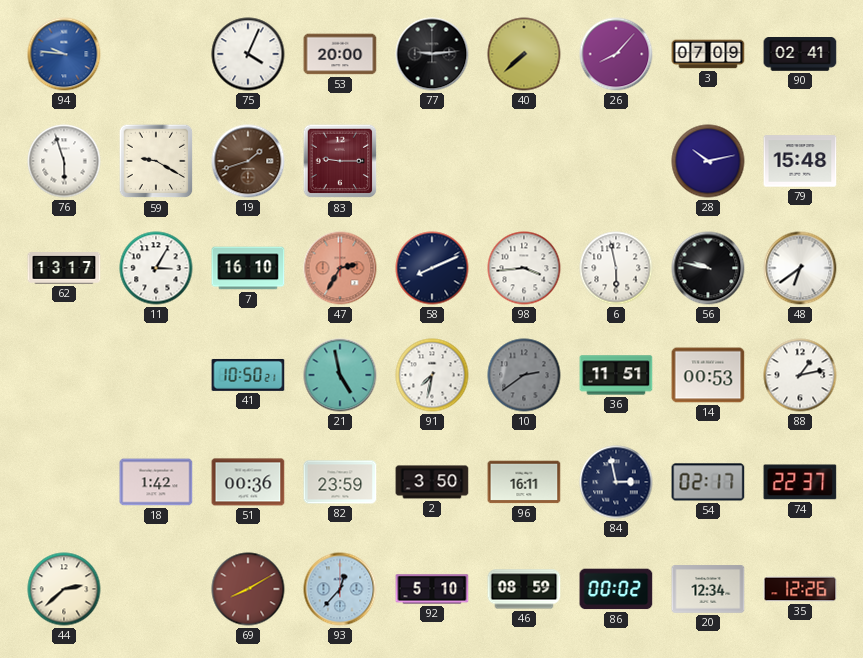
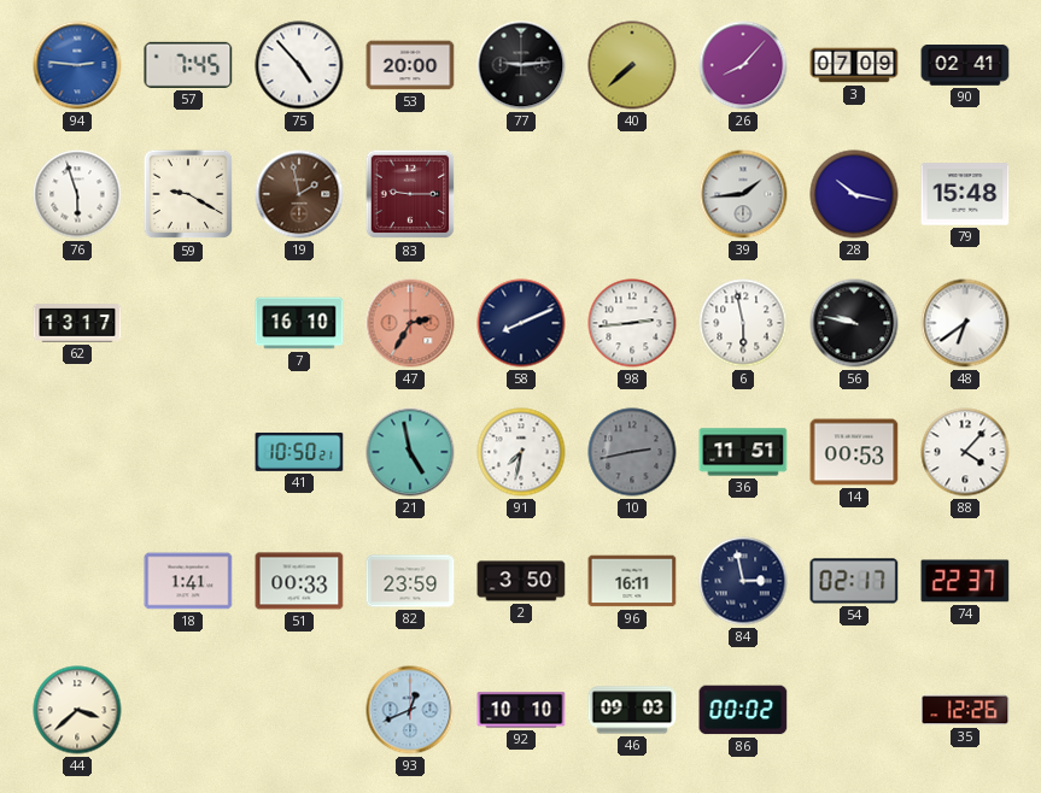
94: 9:46 -> 2:46 (77, 65)
57: none -> 7:45 (188, 65)
75: 4:04 -> 4:53 (299, 65)
19: 1:42 -> 1:58 (299, 194)
39: none -> 1:44 (743, 194)
28: 10:13 -> 10:17 (854, 194)
11: 3:05 -> none (156, 268)
98: 3:44 -> 2:44 (632, 323)
10: 2:39 -> 2:43 (632, 452)
88: 1:13 -> 4:07 (965, 452)
18: 1:42 -> 1:41 (188, 581)
51: 00:36 -> 00:33 (299, 581)
44: 2:38 -> 3:38 (77, 710)
69: 8:10 -> none (248, 589)
93: 12:37 -> 12:41 (410, 710)
92: 5:10 -> 10:10 (521, 710)
46: 08:59 -> 09:03 (632, 710)
20: 12:34 -> none (708, 589)
